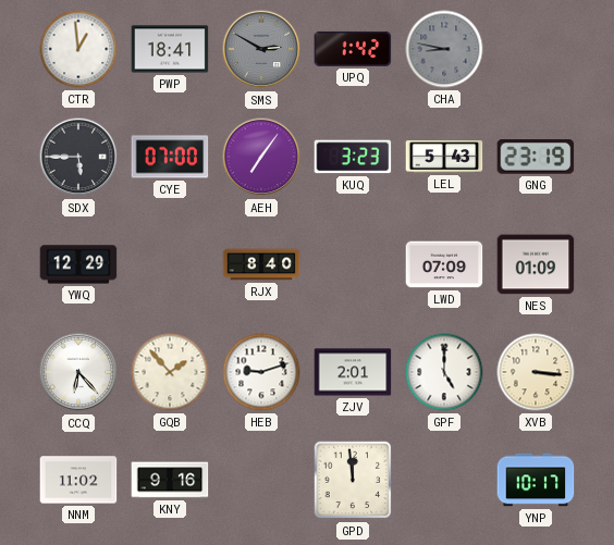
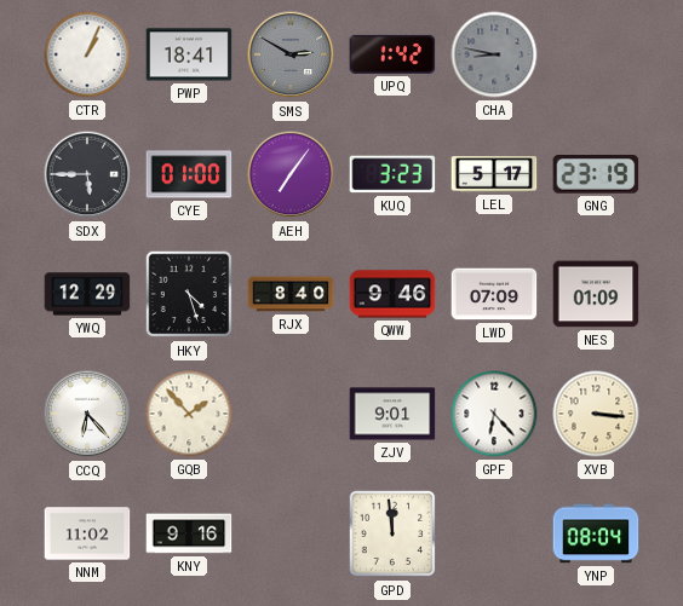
CTR: 12:59 -> 1:04 (87, 54)
CYE: 07:00 -> 01:00 (189, 174)
LEL: 5:43 -> 5:17 (494, 174)
HKY: none -> 4:27 (189, 294)
QWW: none -> 9:46 (392, 294)
HEB: 9:12 -> none (261, 372)
ZJV: 2:01 -> 9:01 (392, 414)
GPF: 5:00 -> 6:23 (494, 414)
YNP: 10:17 -> 08:04 (596, 533)
